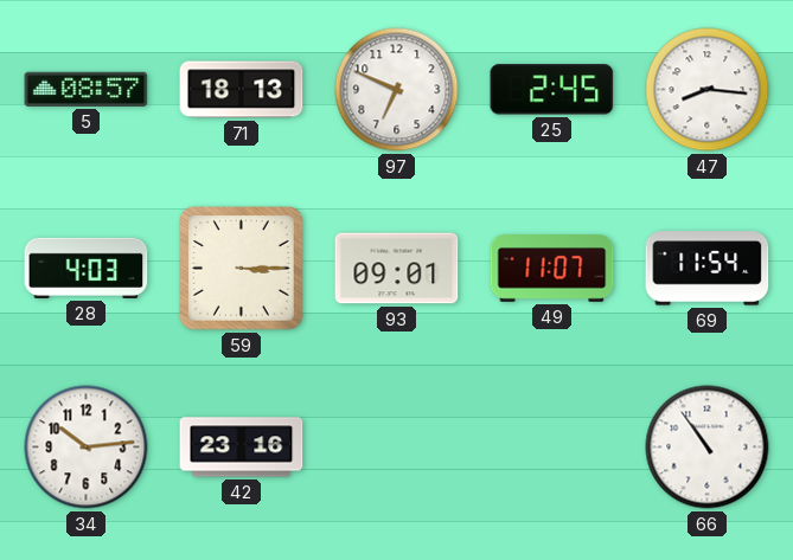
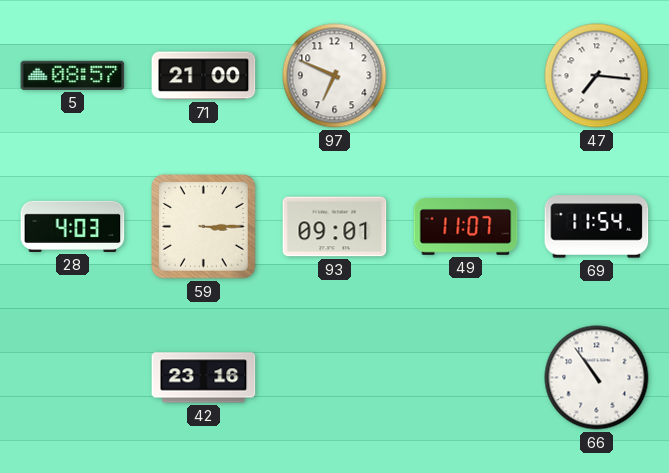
71: 18:13 -> 21:00 (204, 76)
25: 2:45 -> none (552, 90)
47: 8:16 -> 7:16 (597, 76)
34: 10:14 -> none (87, 448)
